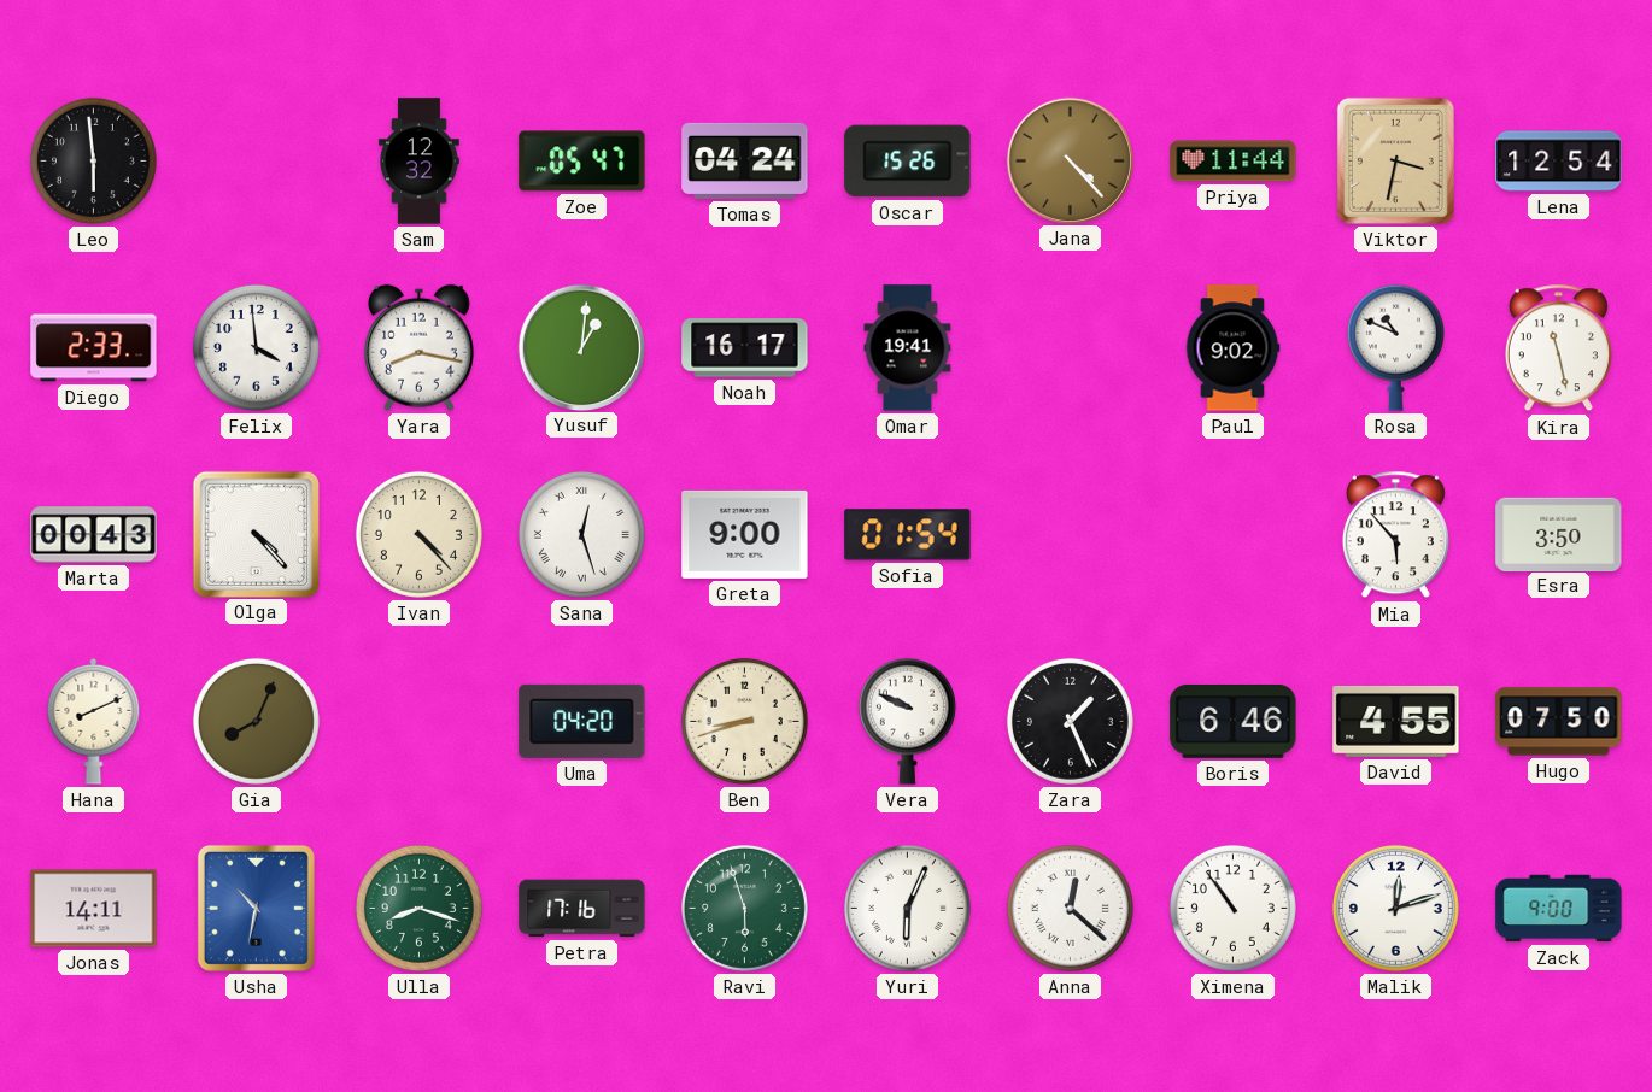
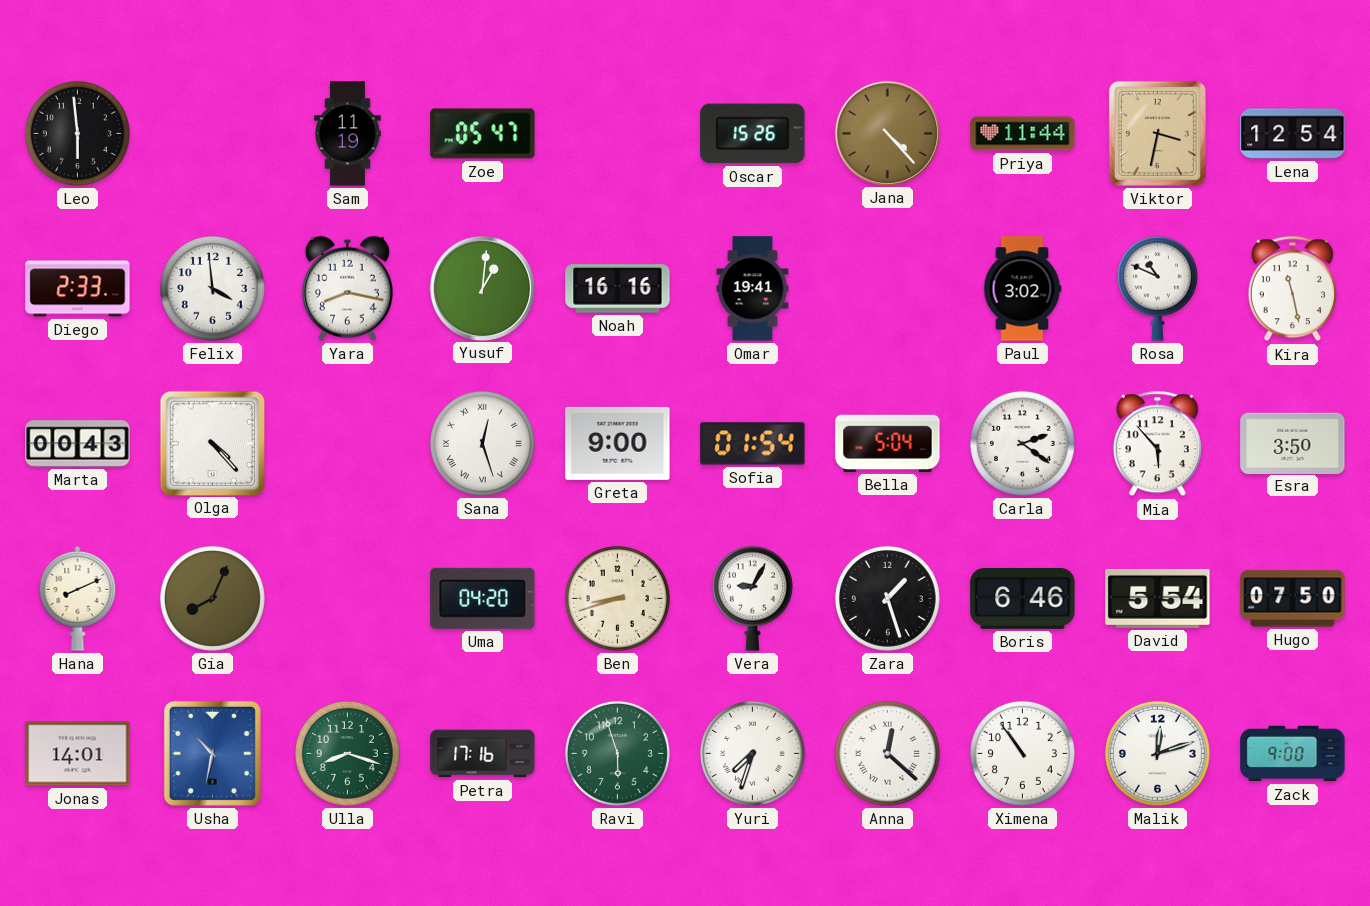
Sam: 12:32 -> 11:19 (348, 134)
Tomas: 04:24 -> none (745, 160)
Noah: 16:17 -> 16:16 (618, 289)
Paul: 9:02 -> 3:02 (1022, 289)
Ivan: 4:23 -> none (418, 534)
Bella: none -> 5:04 (888, 443)
Carla: none -> 2:21 (1022, 443)
Vera: 9:49 -> 9:05 (752, 598)
Zara: 1:26 -> 1:27 (887, 598)
David: 4:55 -> 5:54 (1158, 598)
Jonas: 14:11 -> 14:01 (78, 754)
Yuri: 6:04 -> 7:33 (752, 753)
